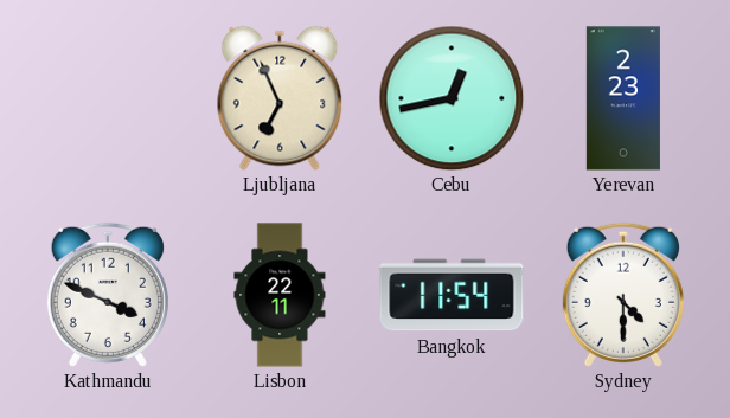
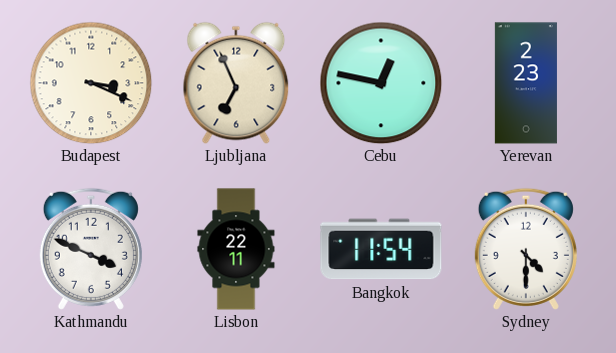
Budapest: none -> 3:19 (91, 83)
Cebu: 12:43 -> 12:47 (381, 83)
